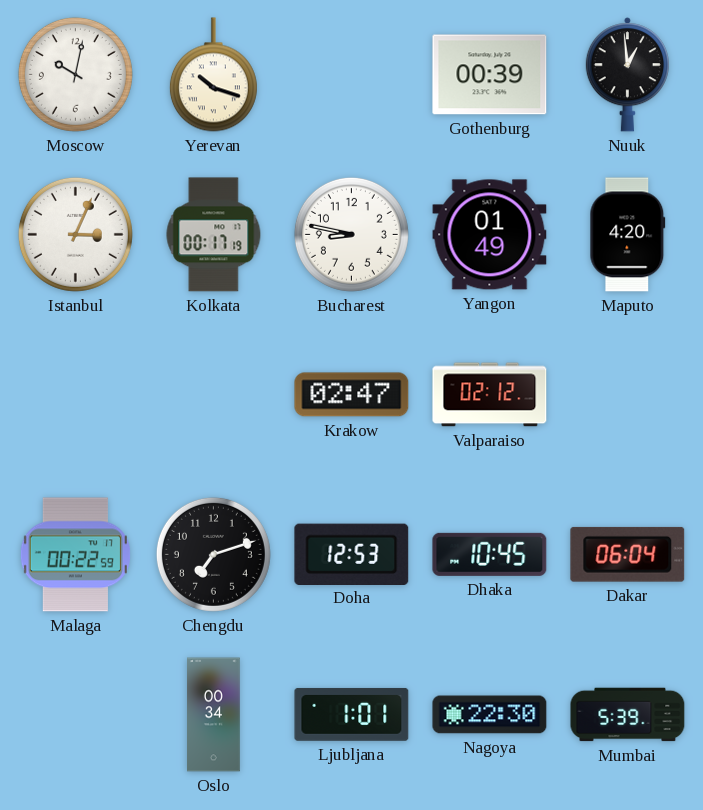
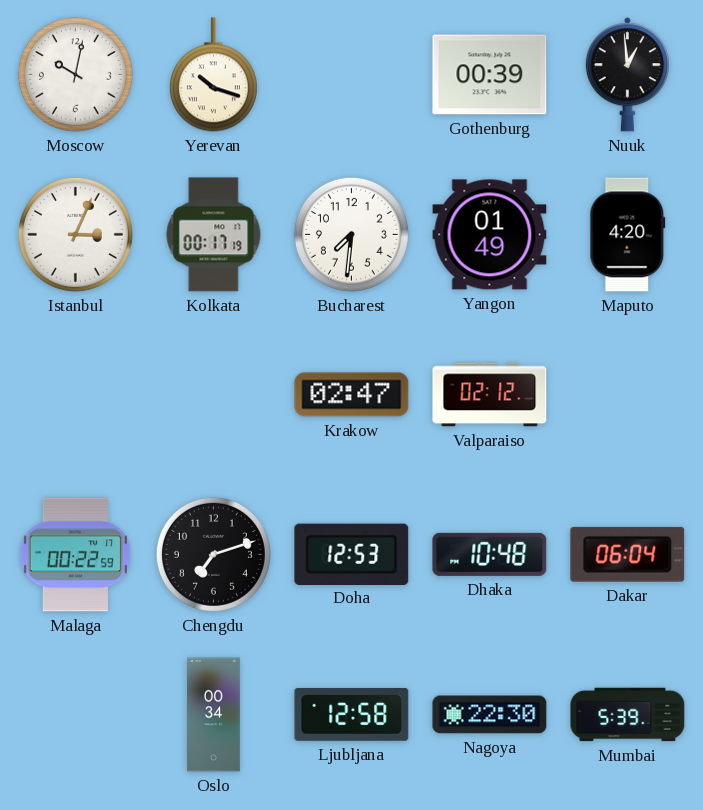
Bucharest: 8:47 -> 7:31 (351, 234)
Dhaka: 10:45 -> 10:48 (490, 554)
Ljubljana: 1:01 -> 12:58 (352, 714)
